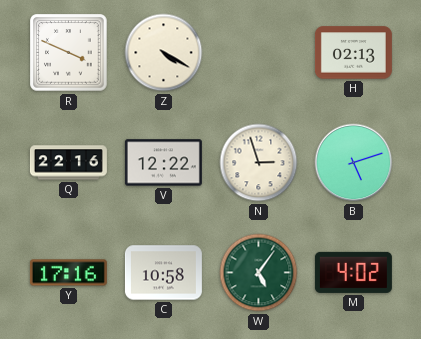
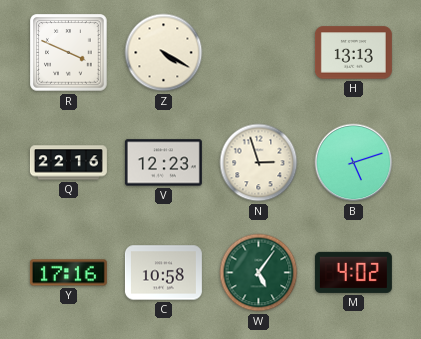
H: 02:13 -> 13:13 (353, 53)
V: 12:22 -> 12:23 (163, 163)
